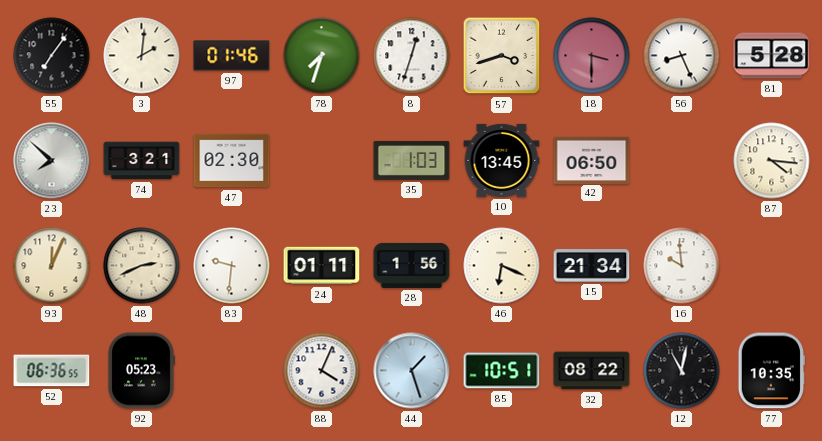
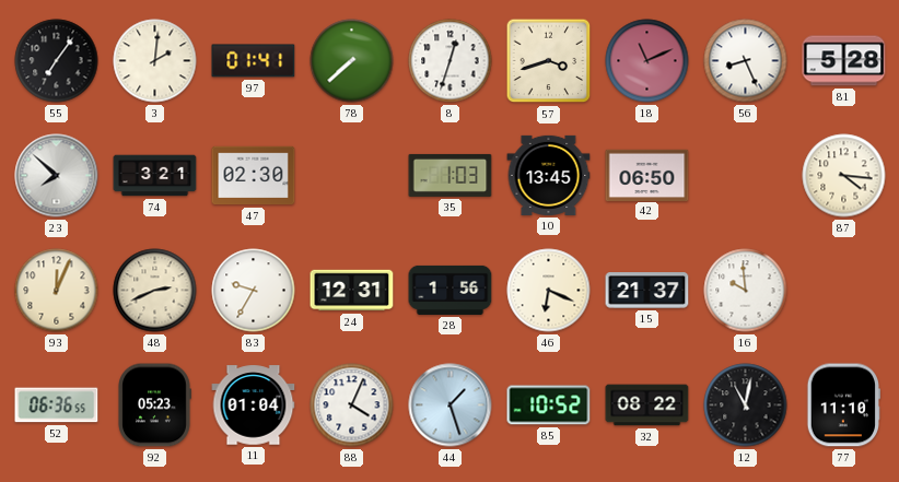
97: 01:46 -> 01:41 (254, 61)
78: 7:33 -> 7:38 (352, 61)
18: 3:30 -> 11:11 (647, 61)
83: 9:31 -> 9:35 (254, 291)
24: 01:11 -> 12:31 (352, 291)
15: 21:34 -> 21:37 (647, 291)
11: none -> 01:04 (254, 405)
85: 10:51 -> 10:52 (549, 405)
77: 10:35 -> 11:10 (843, 405)
